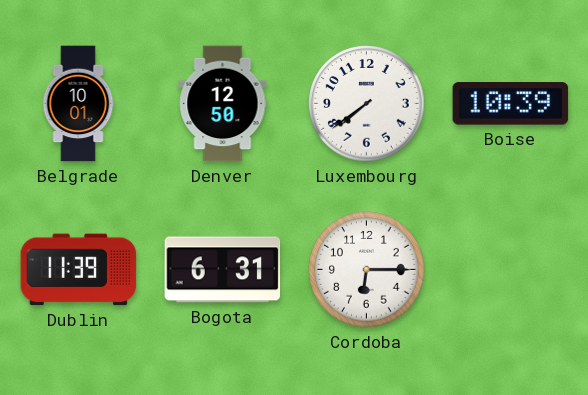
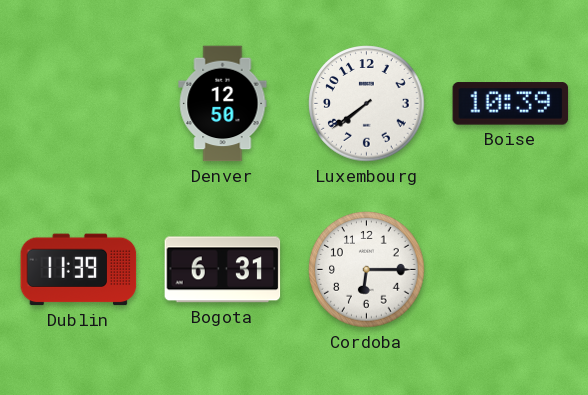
Belgrade: 10:01 -> none (78, 104)
